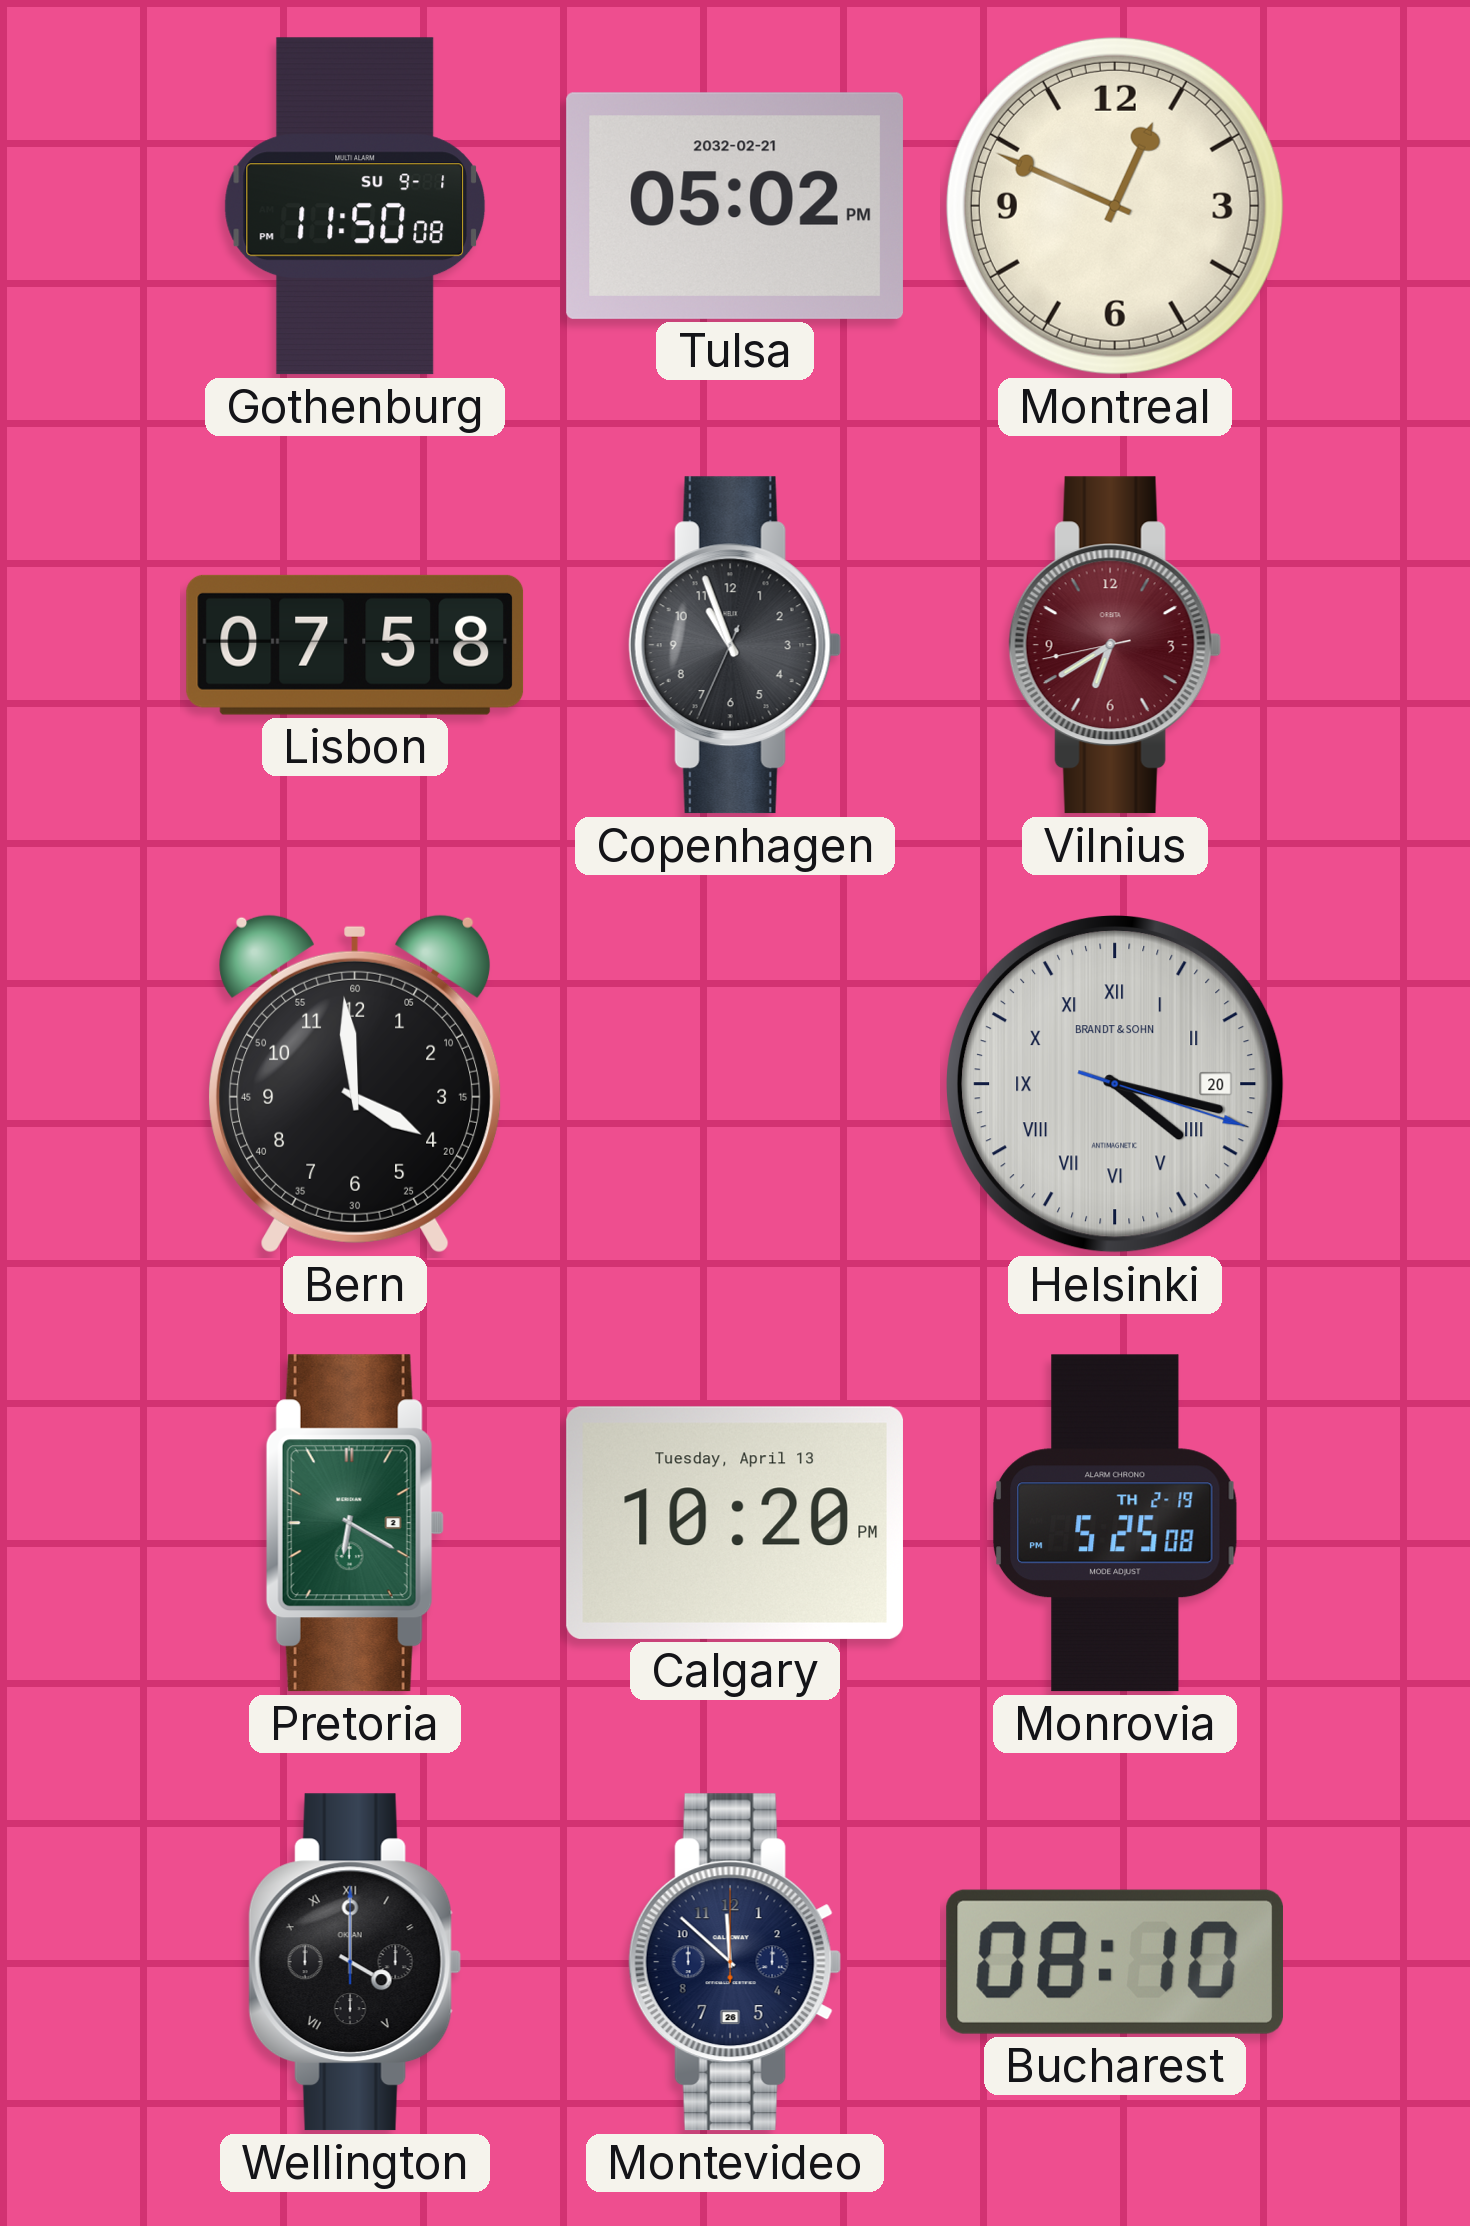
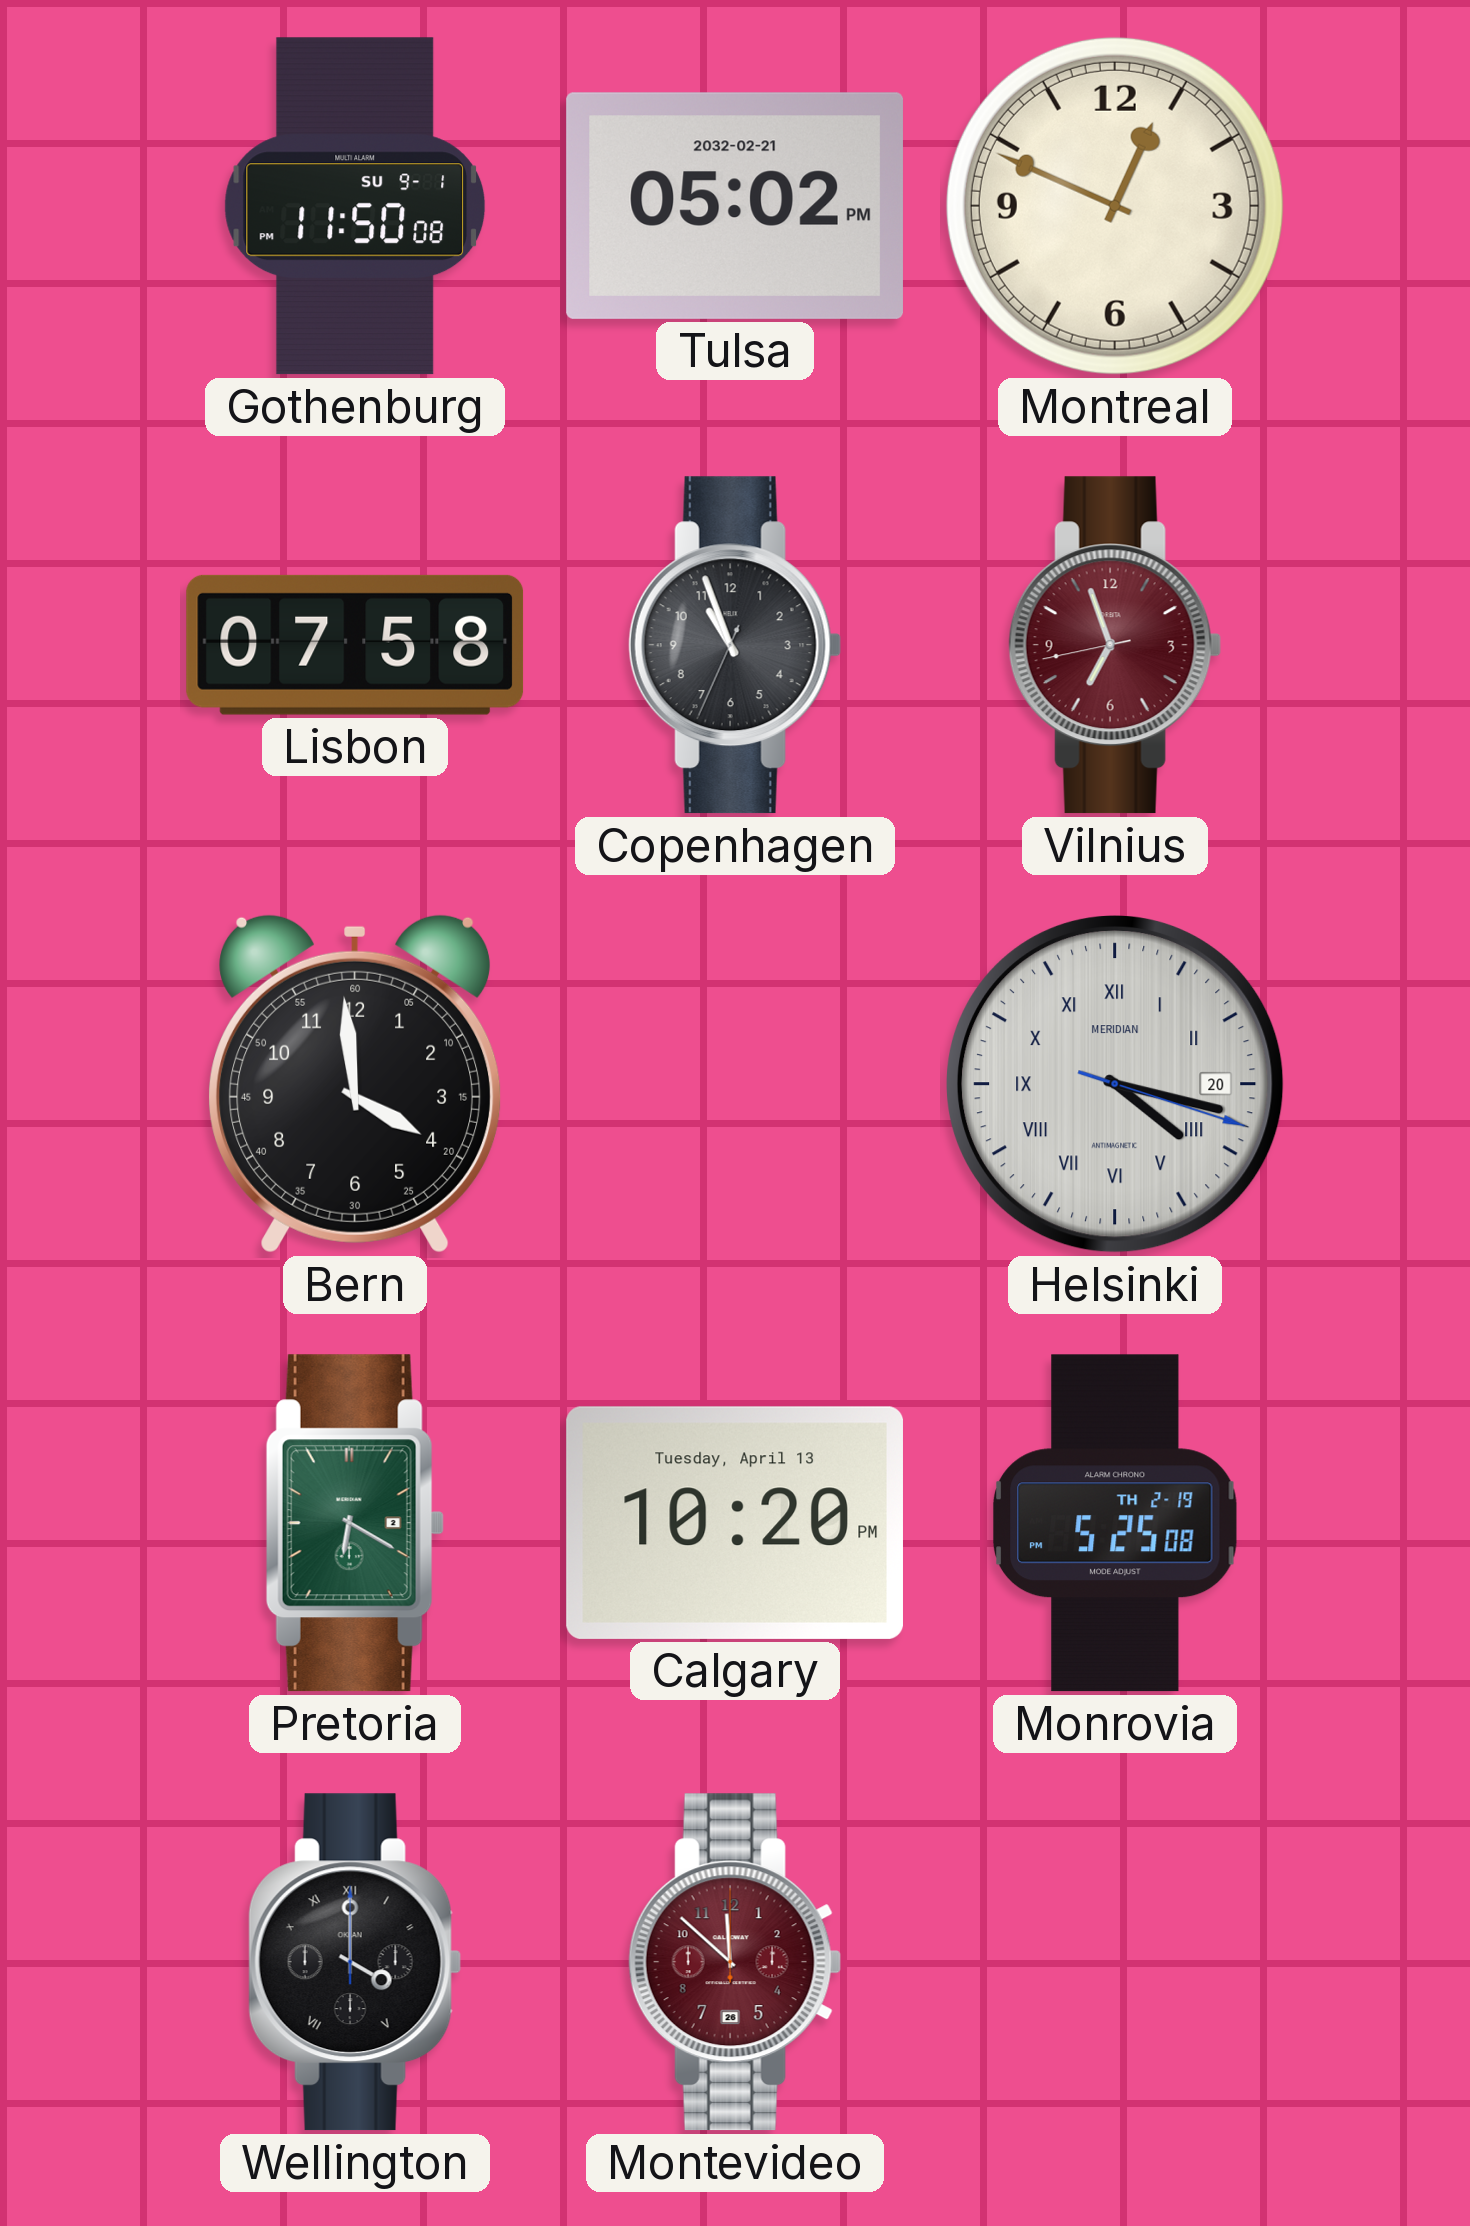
Vilnius: 6:39 -> 6:56 (1115, 645)
Helsinki brand: BRANDT & SOHN -> MERIDIAN (1116, 1085)
Montevideo dial: navy -> burgundy (735, 1962)
Bucharest: 08:10 -> none (1115, 1962)
